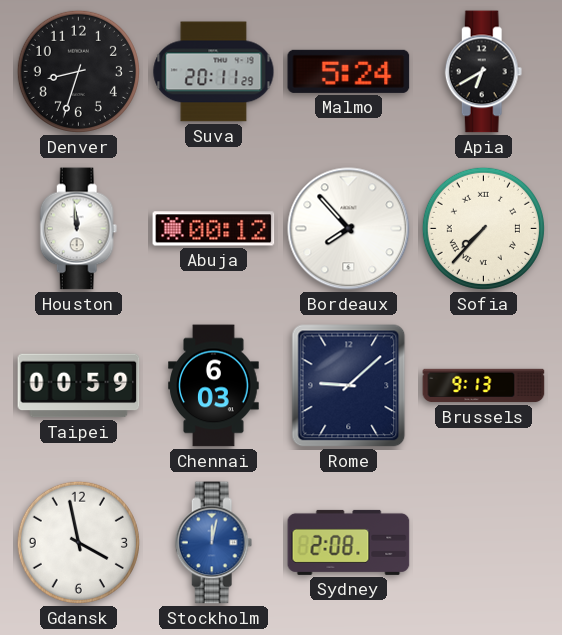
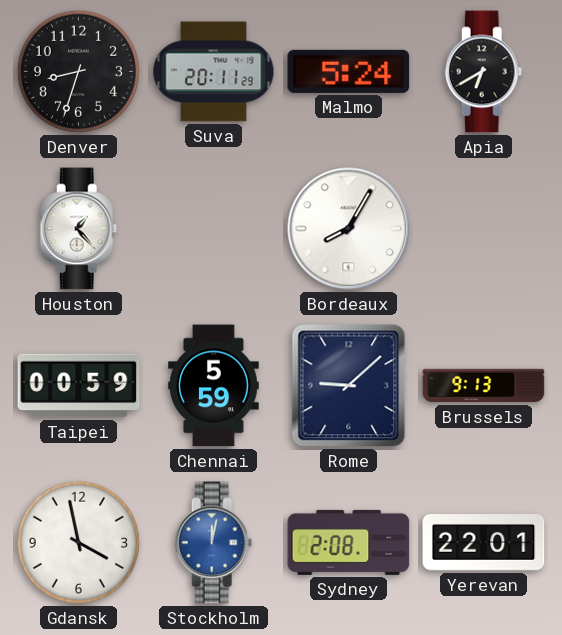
Houston: 11:59 -> 1:23 (79, 229)
Abuja: 00:12 -> none (214, 229)
Bordeaux: 7:53 -> 8:05 (349, 229)
Sofia: 7:37 -> none (483, 228)
Chennai: 6:03 -> 5:59 (214, 386)
Yerevan: none -> 22:01 (484, 543)
